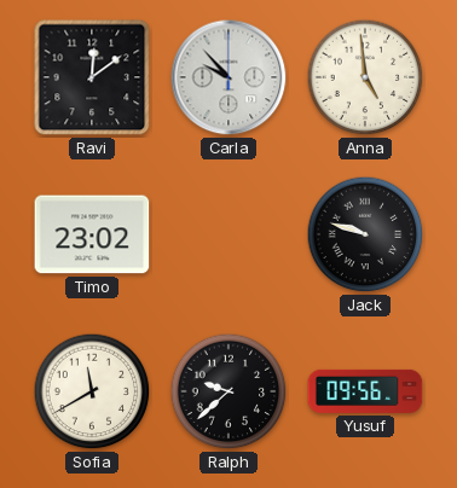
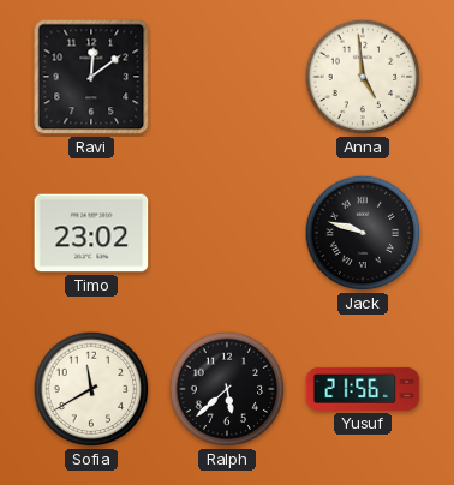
Carla: 9:53 -> none (228, 77)
Ralph: 9:38 -> 5:38 (227, 389)
Yusuf: 09:56 -> 21:56 (363, 389)
